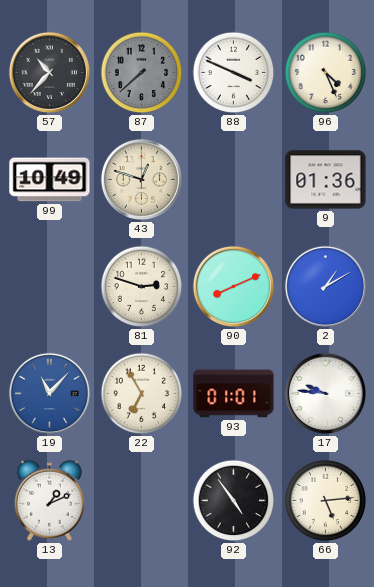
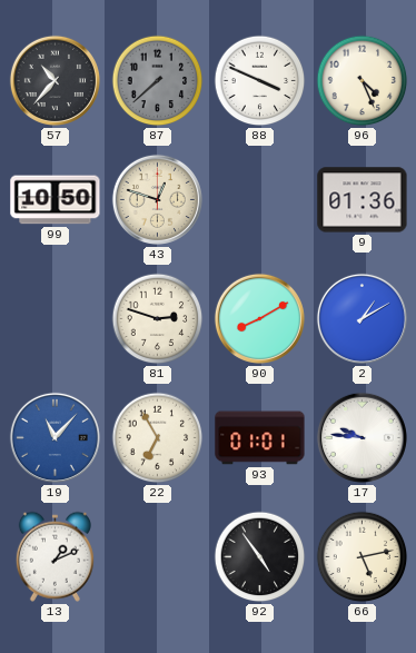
99: 10:49 -> 10:50 (56, 200)
90: 8:11 -> 8:10 (259, 318)
66: 5:14 -> 5:13 (363, 557)
